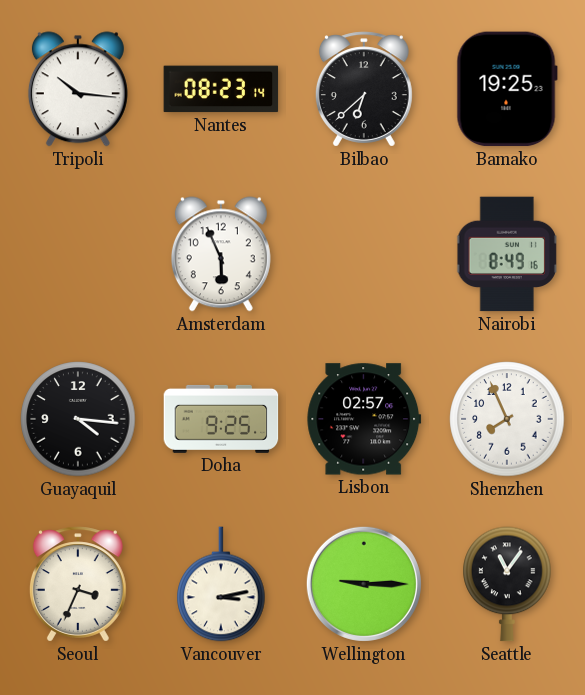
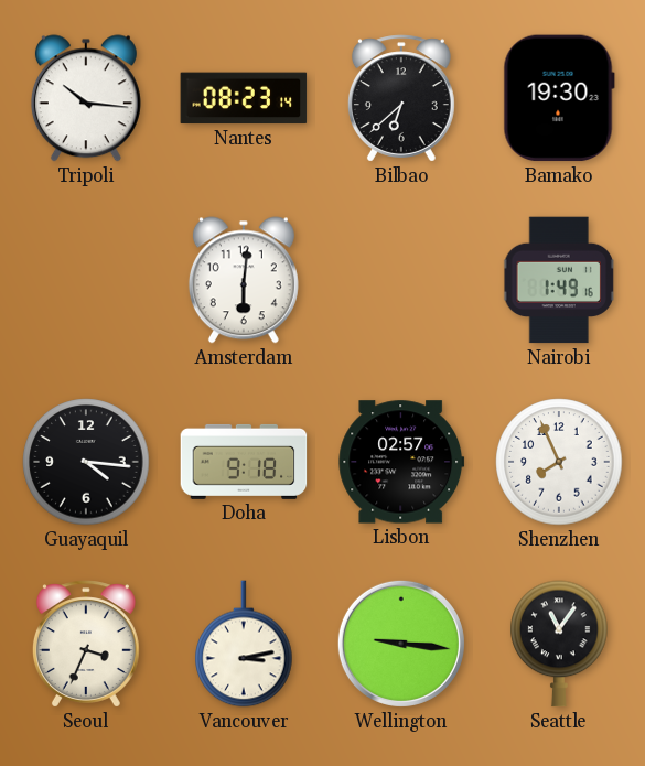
Bamako: 19:25 -> 19:30 (559, 98)
Amsterdam: 5:56 -> 6:01 (244, 280)
Nairobi: 8:49 -> 1:49 (559, 280)
Doha: 9:25 -> 9:18 (244, 462)
Wellington: 9:15 -> 9:16 (401, 644)
